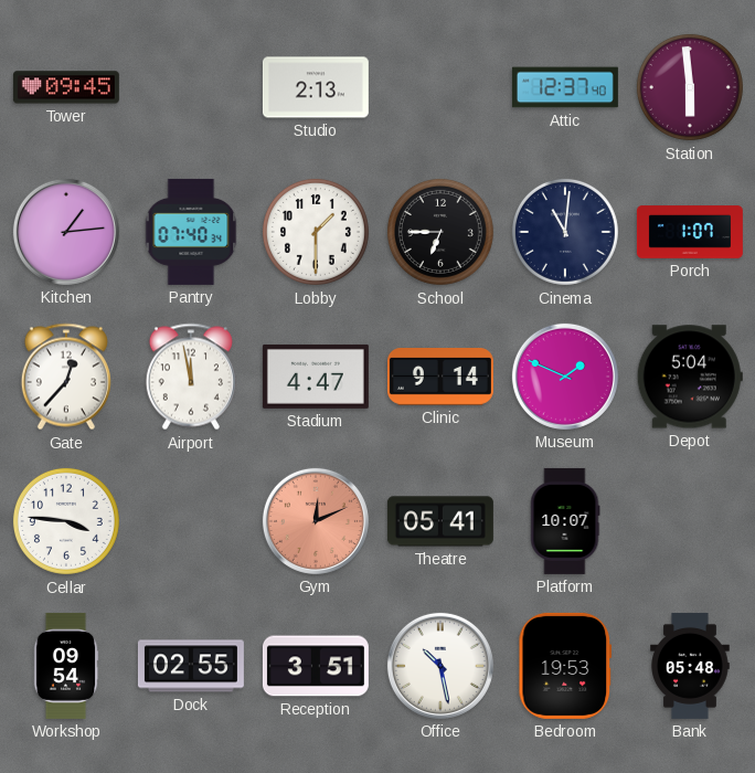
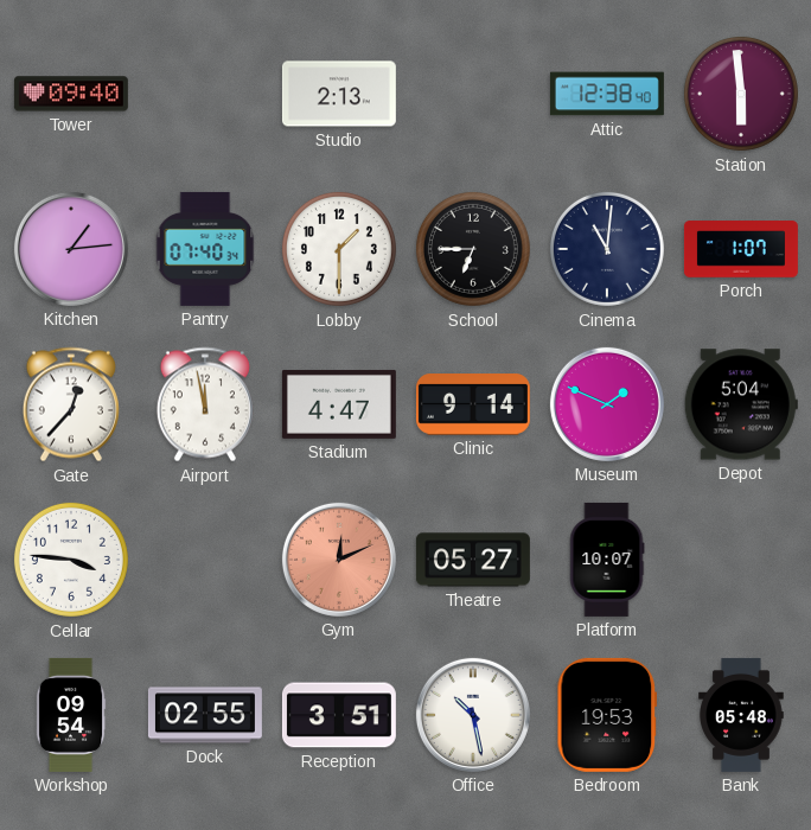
Tower: 09:45 -> 09:40 (71, 94)
Attic: 12:37 -> 12:38 (607, 94)
Theatre: 05:41 -> 05:27 (473, 560)
